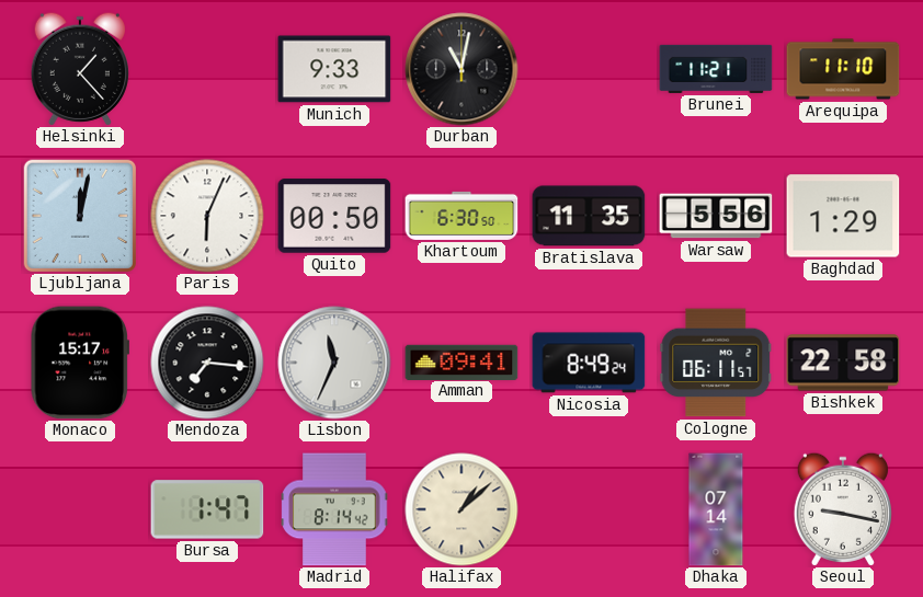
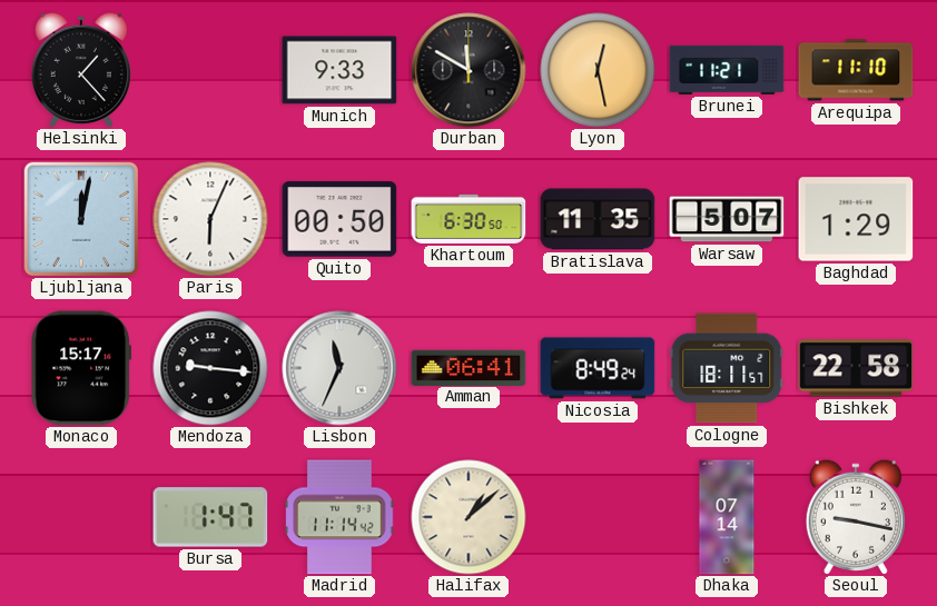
Durban: 11:02 -> 11:50 (468, 70)
Lyon: none -> 12:28 (598, 70)
Warsaw: 5:56 -> 5:07 (727, 219)
Mendoza: 7:16 -> 9:16 (210, 368)
Amman: 09:41 -> 06:41 (468, 367)
Cologne: 06:11 -> 18:11 (727, 368)
Madrid: 8:14 -> 11:14 (339, 517)
